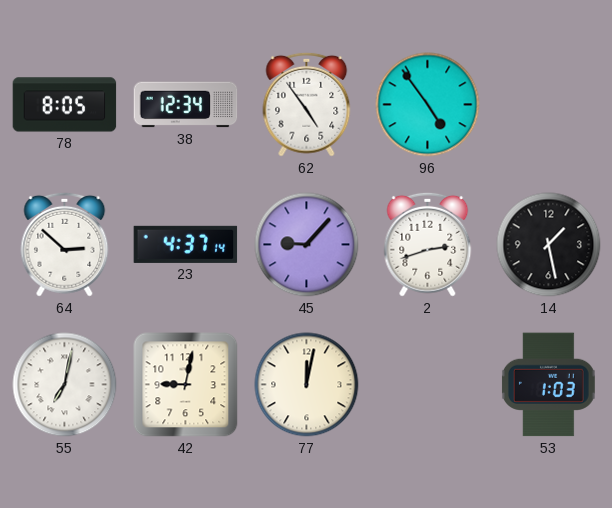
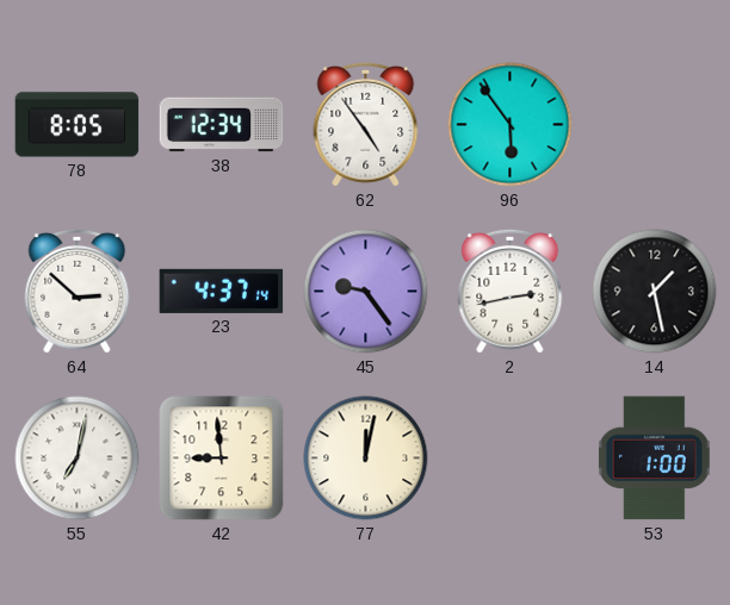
96: 4:54 -> 5:54 (511, 125)
45: 9:07 -> 9:24 (366, 292)
2: 2:42 -> 2:43 (511, 291)
42: 9:02 -> 8:59 (222, 459)
53: 1:03 -> 1:00 (654, 459)
